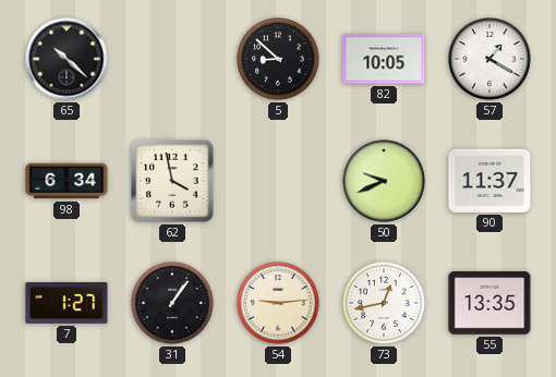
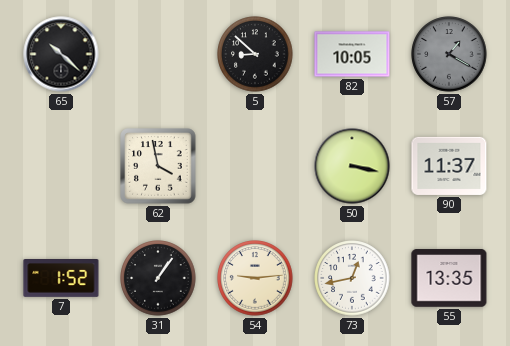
57 dial: white -> grey (449, 54)
98: 6:34 -> none (67, 181)
50: 9:41 -> 3:17 (352, 166)
7: 1:27 -> 1:52 (61, 279)
